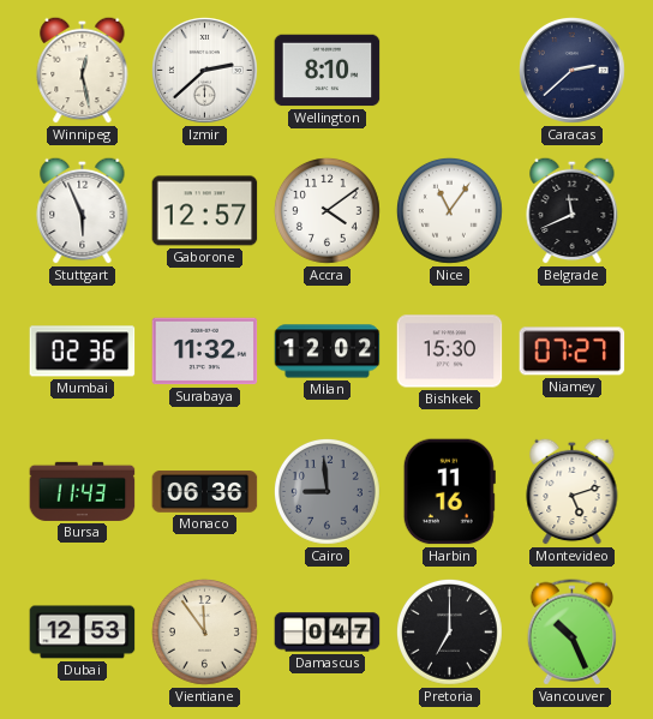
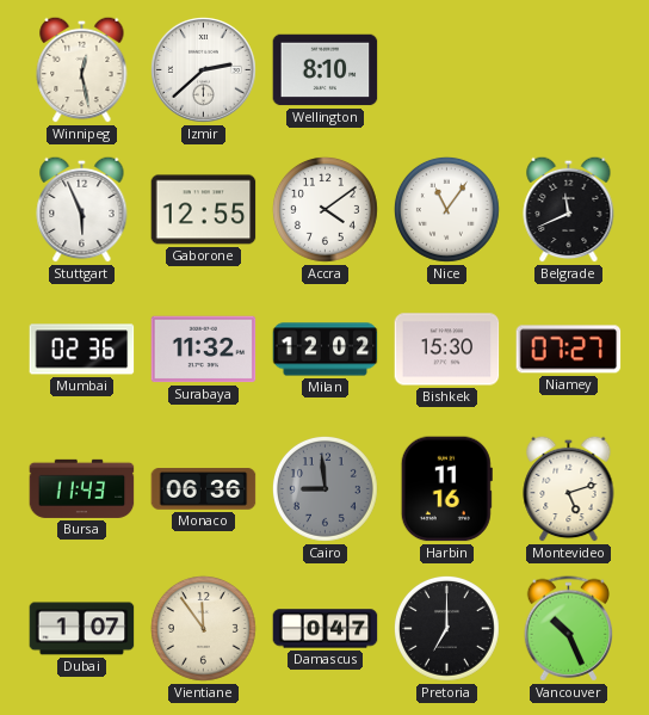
Caracas: 2:38 -> none (573, 71)
Gaborone: 12:57 -> 12:55 (204, 210)
Dubai: 12:53 -> 1:07 (82, 629)
